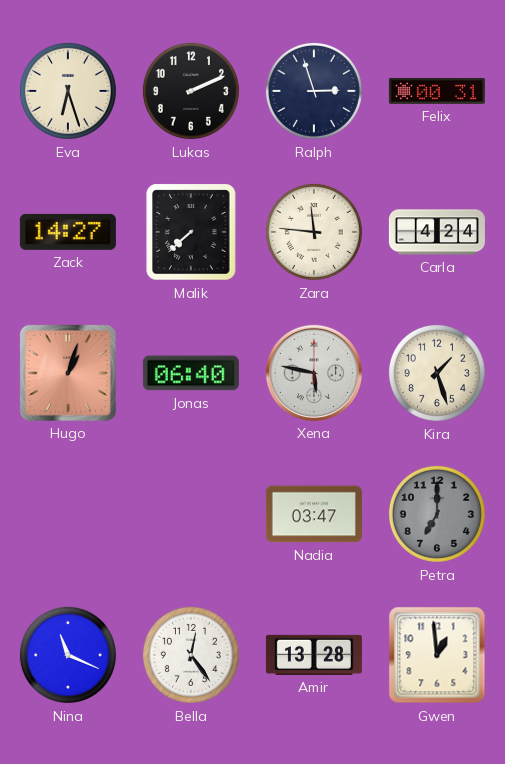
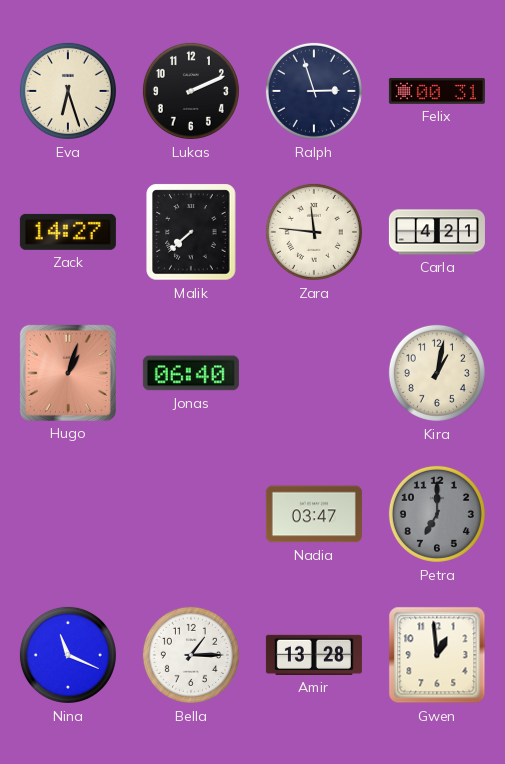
Carla: 4:24 -> 4:21 (437, 232)
Xena: 5:47 -> none (314, 373)
Kira: 1:27 -> 1:02 (437, 373)
Bella: 12:24 -> 1:15 (191, 655)
